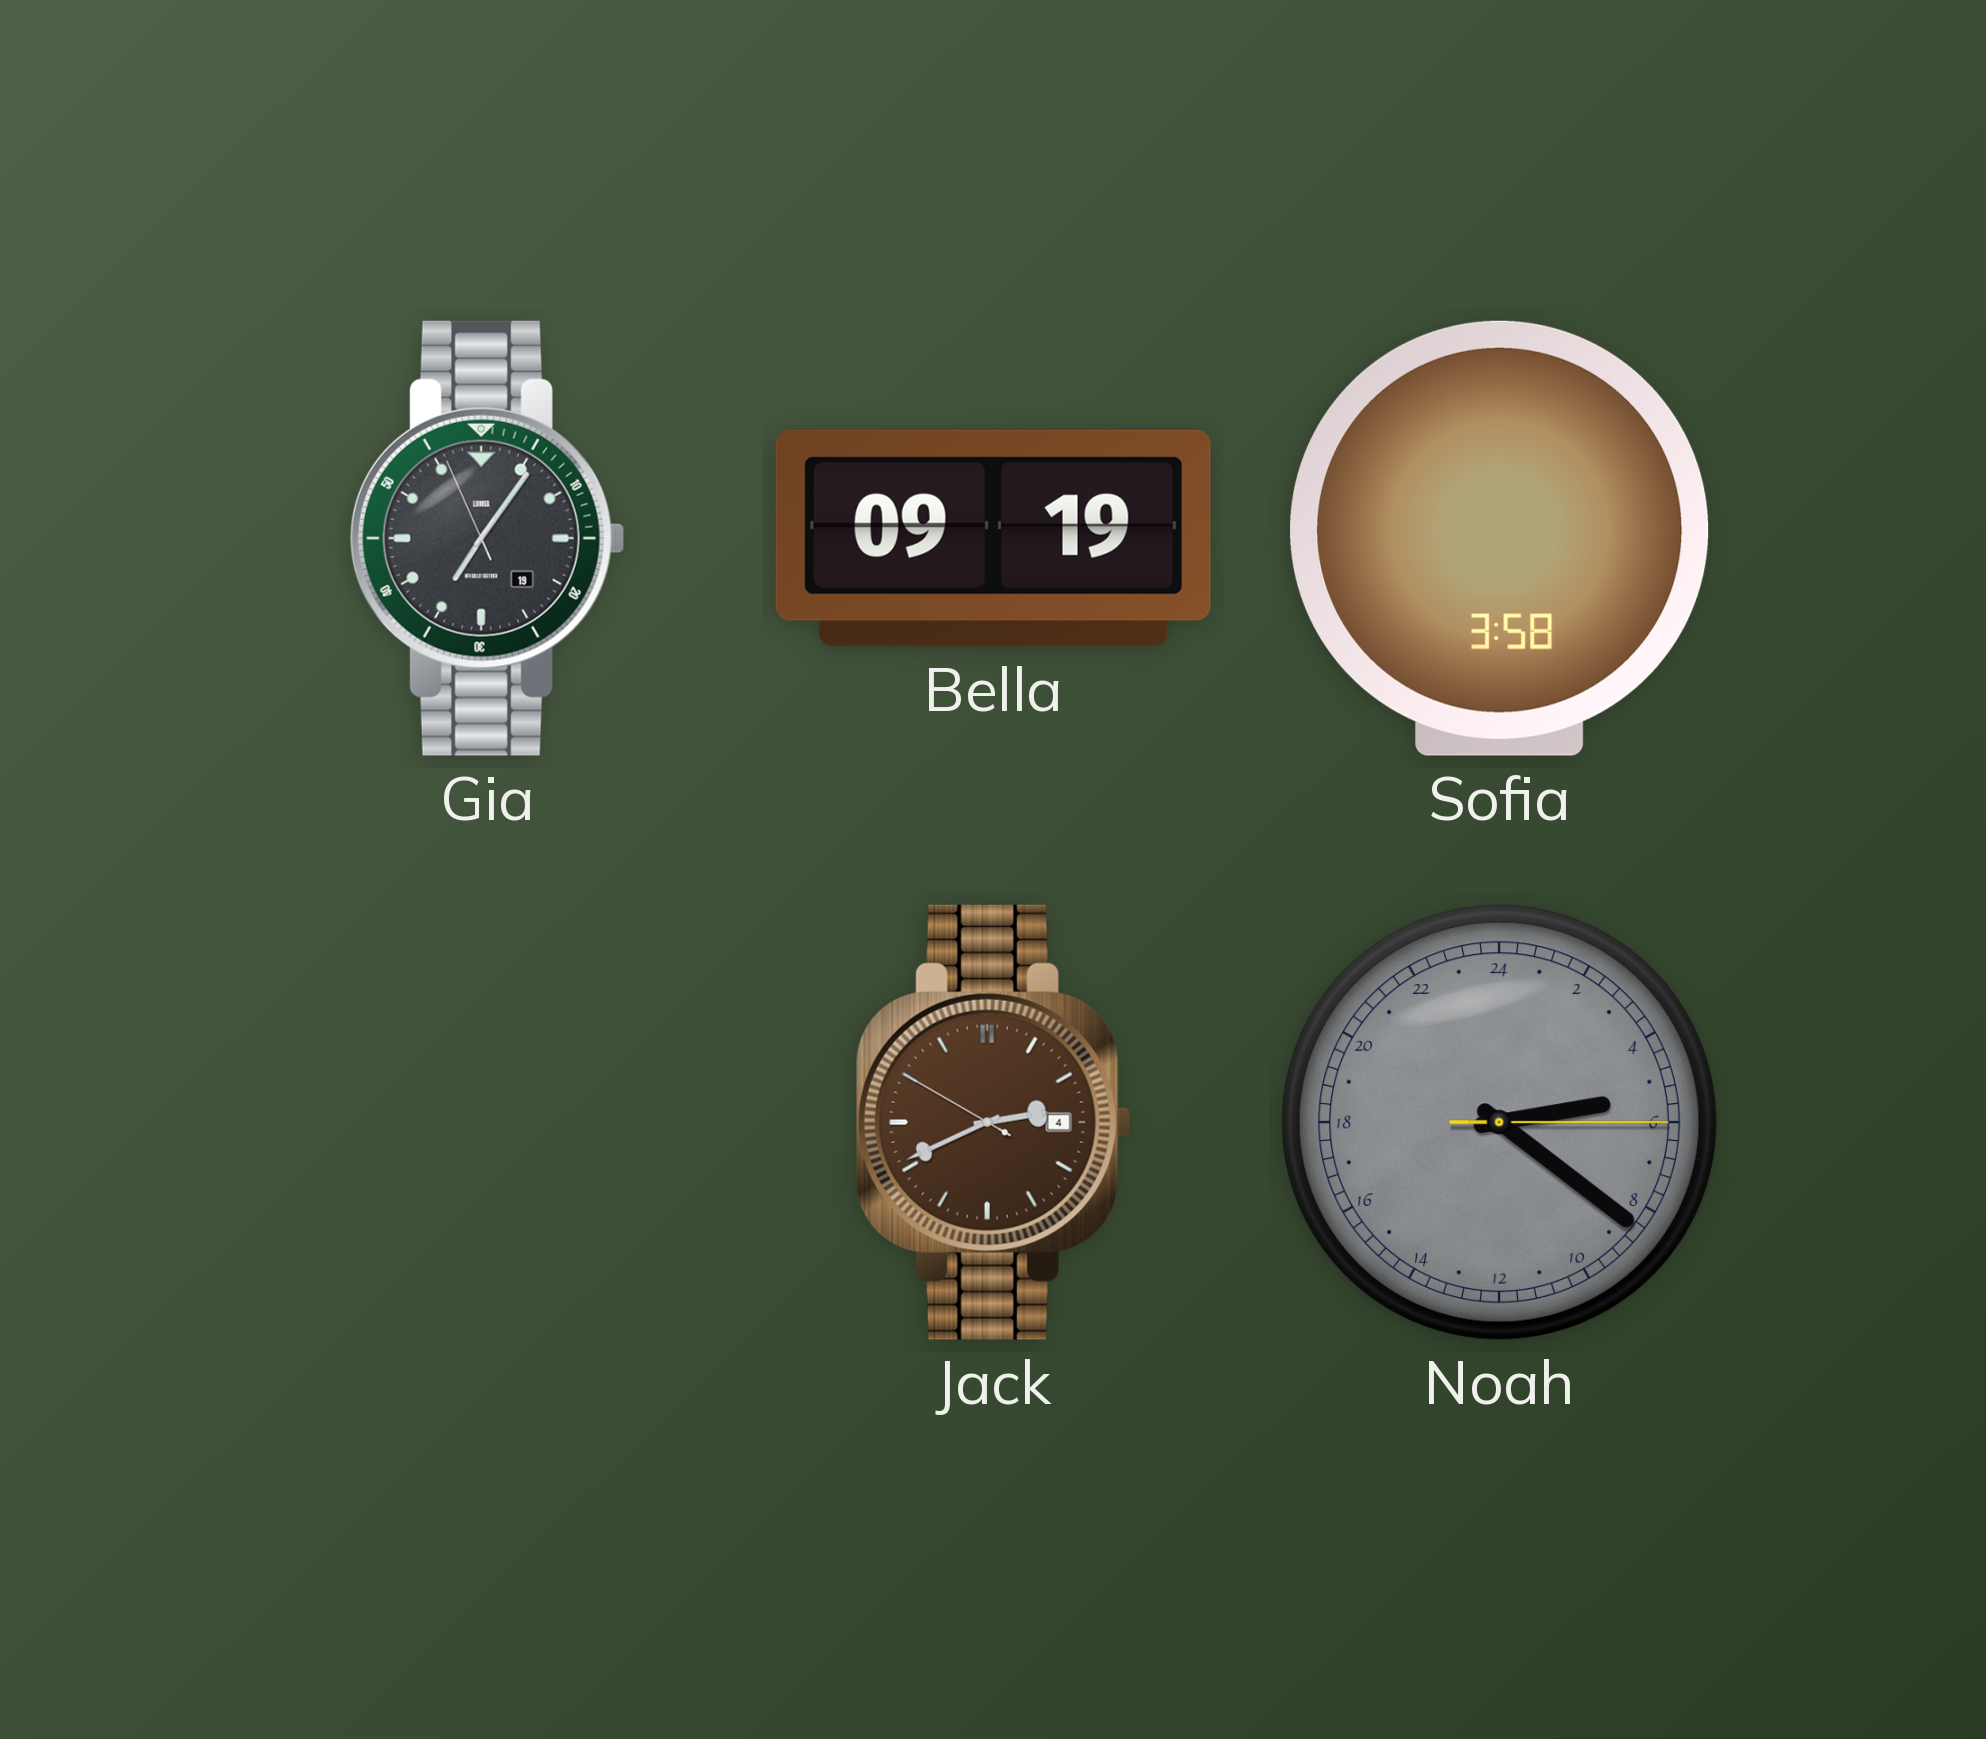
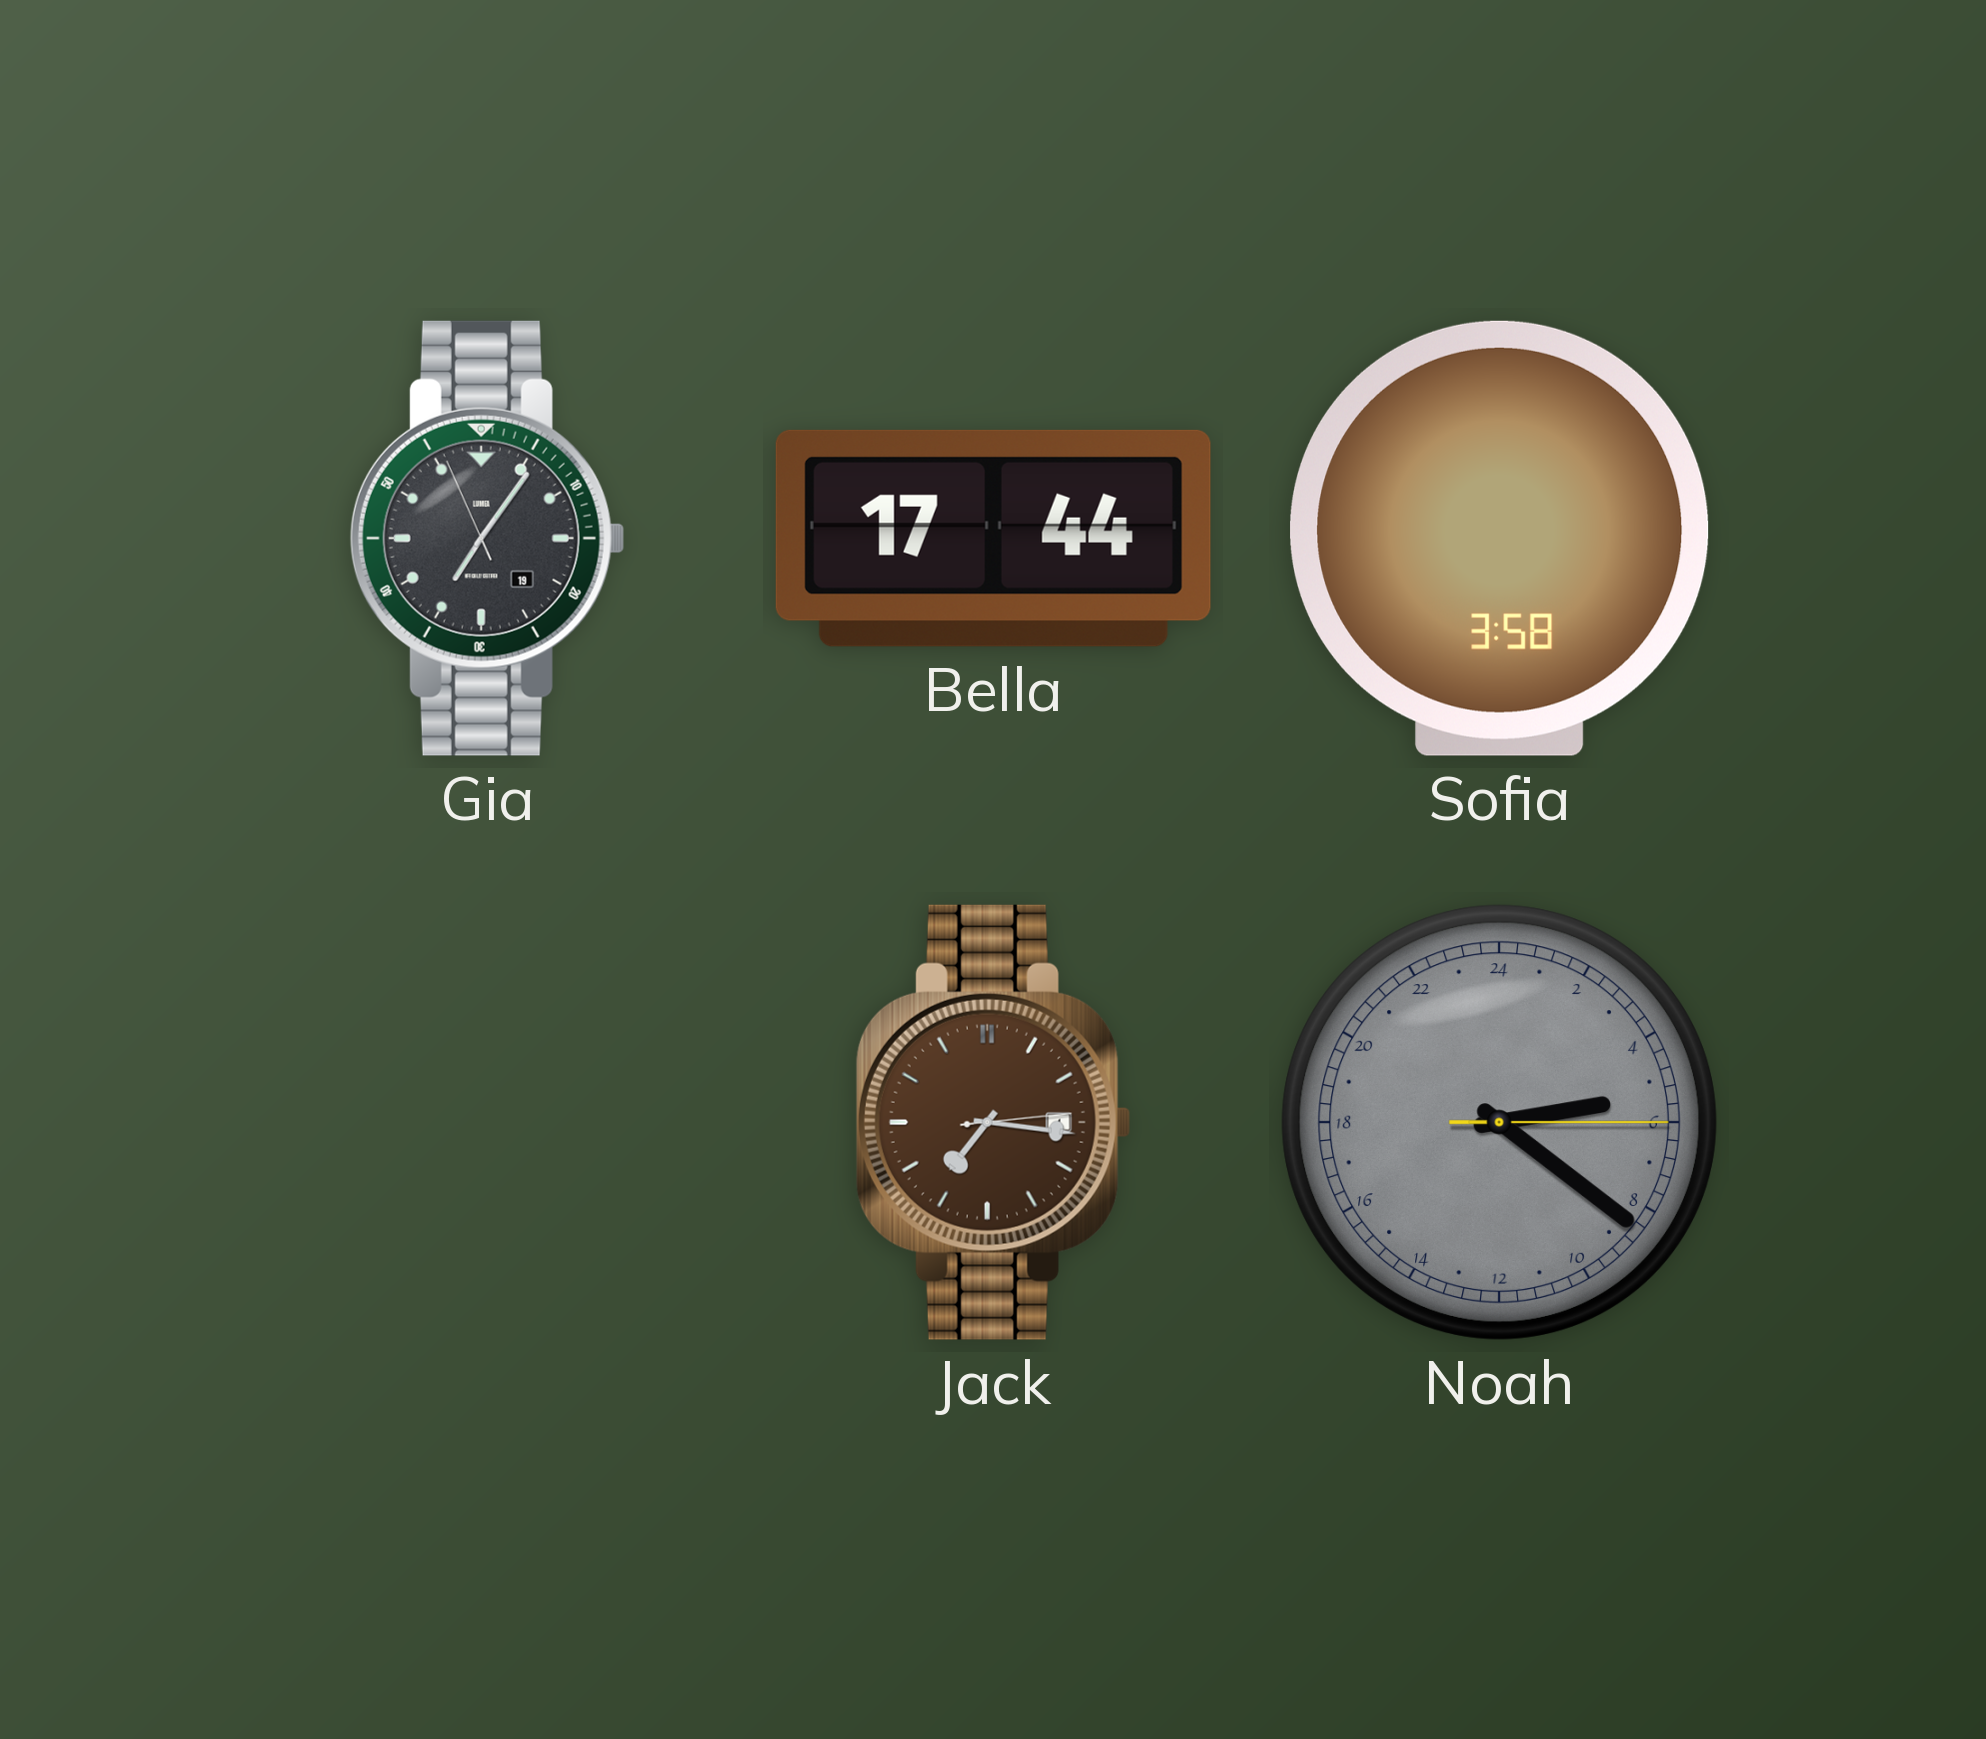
Bella: 09:19 -> 17:44 (993, 538)
Jack: 2:40 -> 7:16 (993, 1122)
